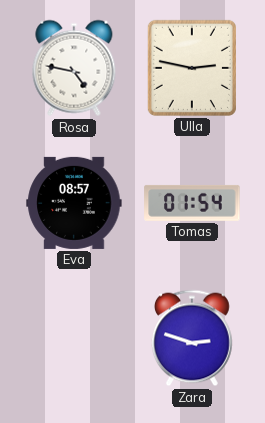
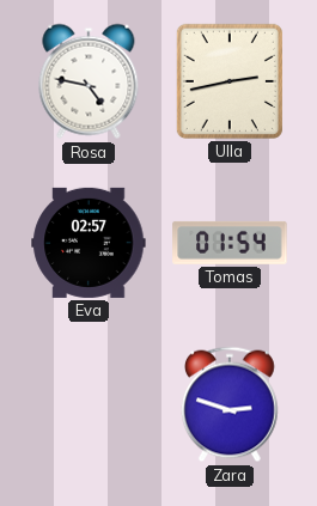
Ulla: 2:47 -> 2:43 (230, 81)
Eva: 08:57 -> 02:57 (89, 243)
